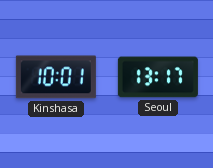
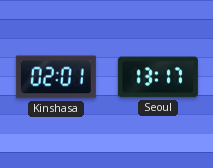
Kinshasa: 10:01 -> 02:01 (56, 77)
